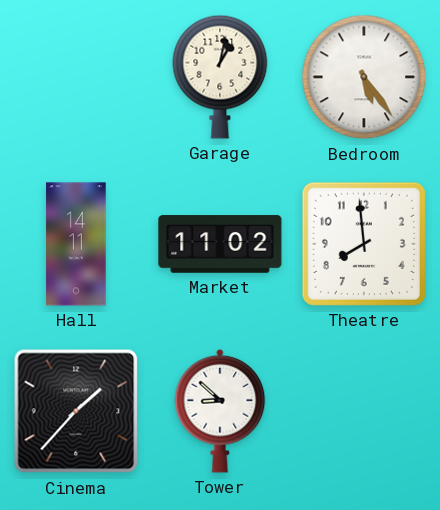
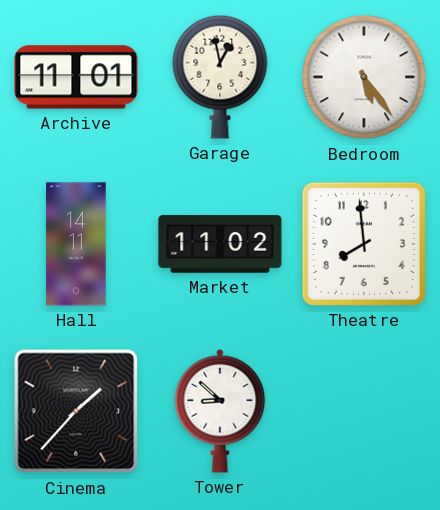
Archive: none -> 11:01 (76, 77)
Garage: 1:02 -> 12:58 (220, 77)
